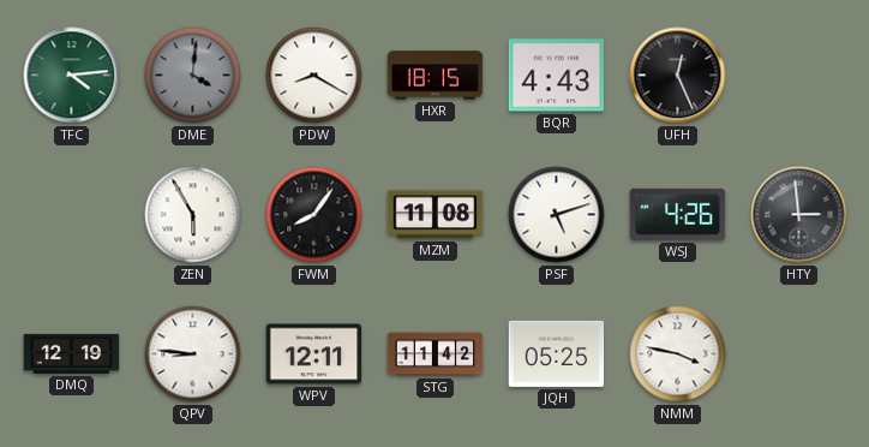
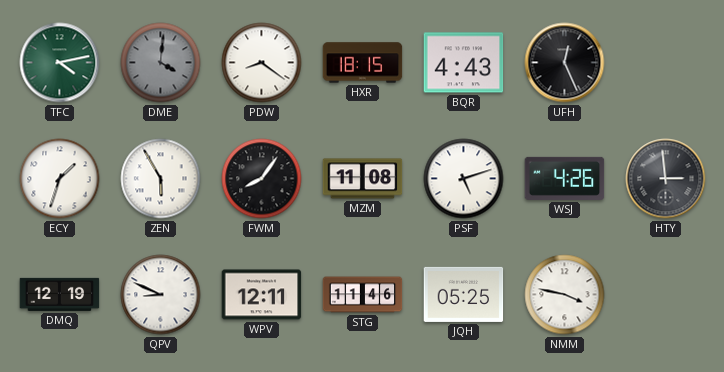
TFC: 4:14 -> 4:13 (60, 63)
PDW: 8:20 -> 8:21 (262, 63)
ECY: none -> 1:33 (60, 179)
QPV: 8:46 -> 8:49 (161, 295)
STG: 11:42 -> 11:46 (363, 295)
